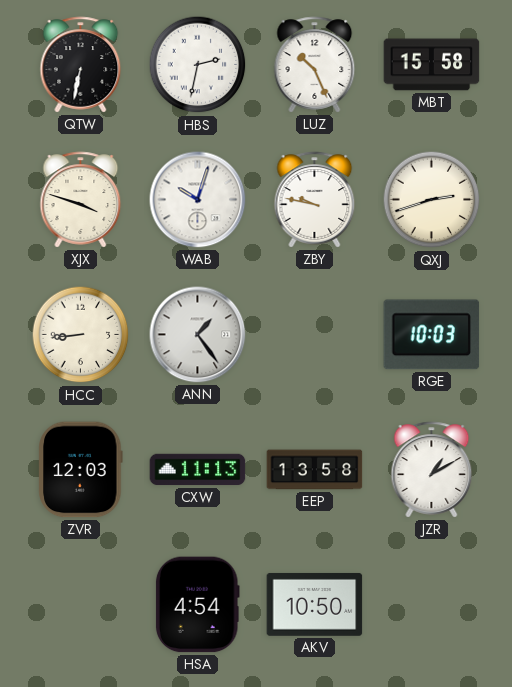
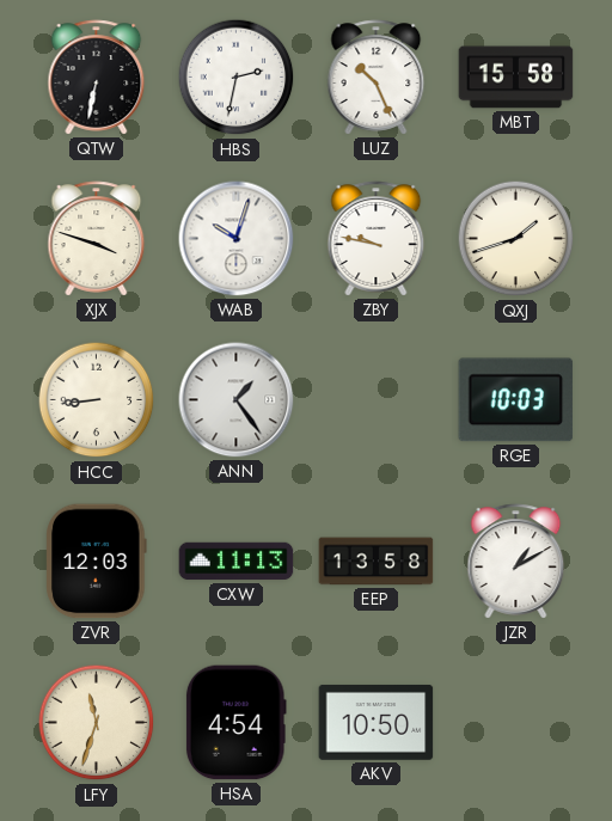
QXJ: 2:42 -> 1:42 (516, 239)
LFY: none -> 11:33 (97, 723)
